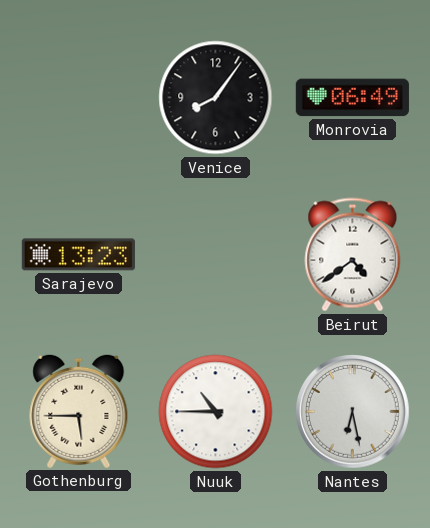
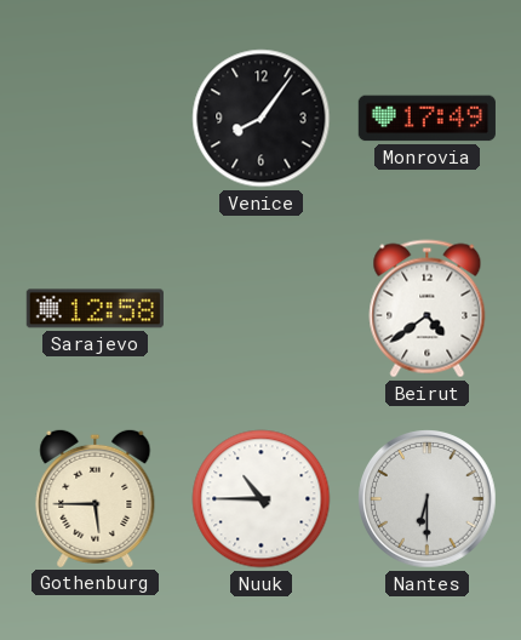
Monrovia: 06:49 -> 17:49 (426, 119)
Sarajevo: 13:23 -> 12:58 (95, 309)
Nantes: 6:28 -> 6:30 (428, 499)
